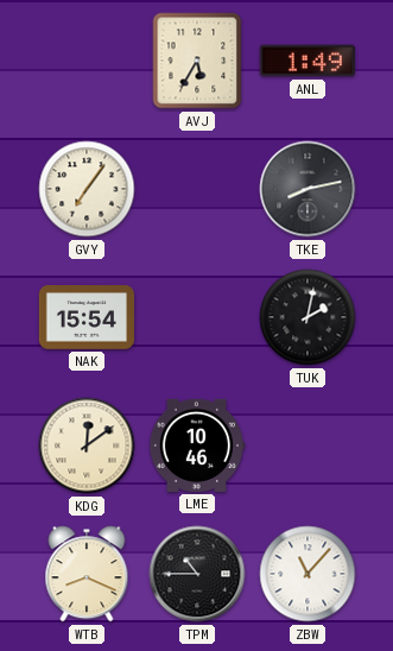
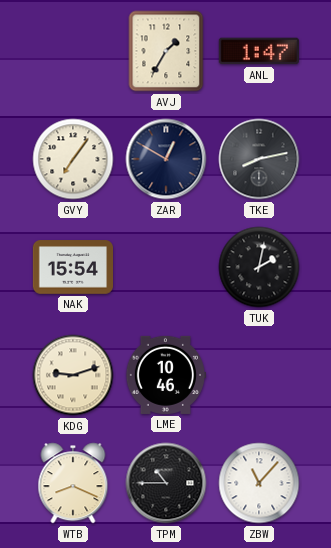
AVJ: 5:35 -> 1:35 (166, 51)
ANL: 1:49 -> 1:47 (259, 51)
ZAR: none -> 12:50 (166, 159)
KDG: 12:09 -> 9:12 (73, 375)
